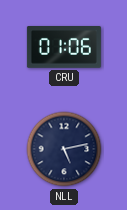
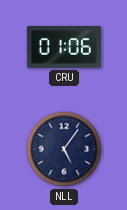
NLL: 5:13 -> 5:06 (64, 149)
